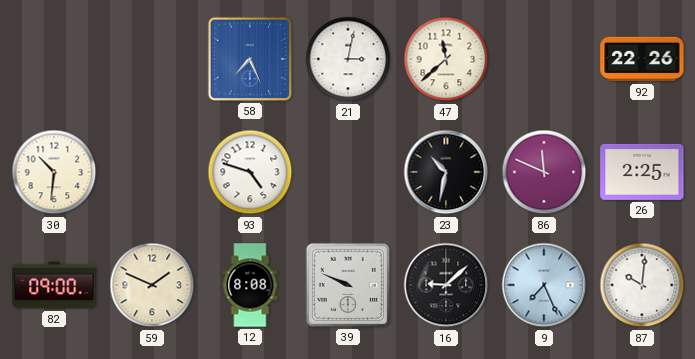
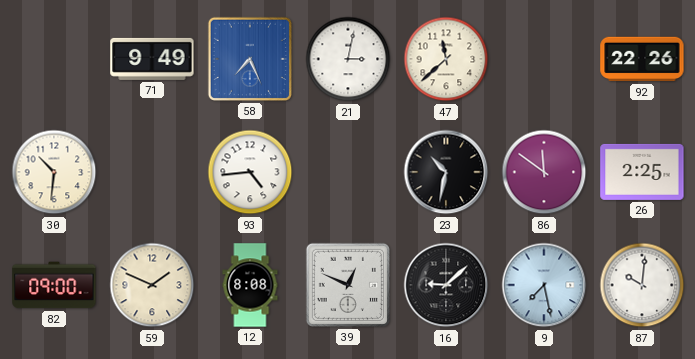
71: none -> 9:49 (152, 59)
93: 4:48 -> 4:44 (250, 172)
86: 11:49 -> 11:51 (544, 172)
39: 9:49 -> 12:49 (348, 285)
9: 7:26 -> 7:28 (544, 285)
